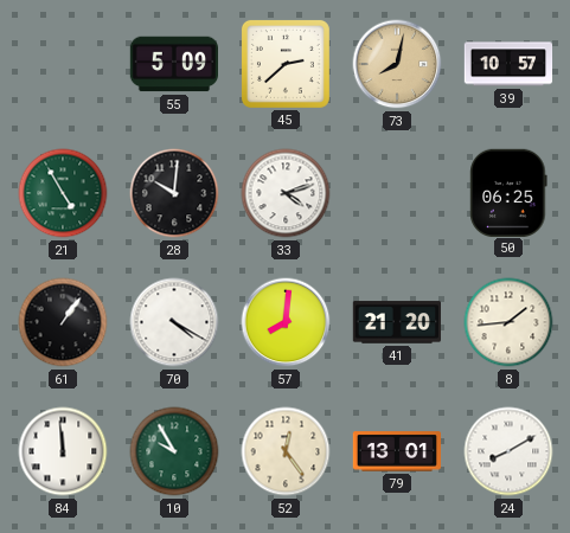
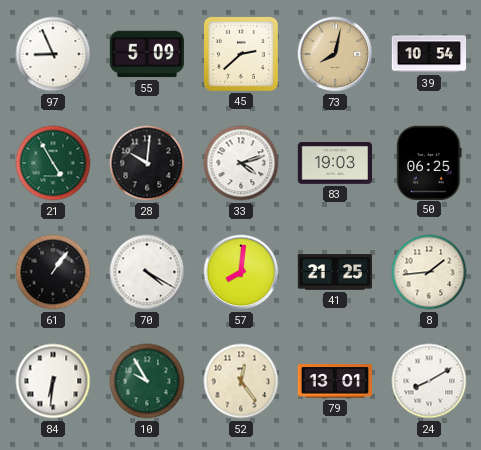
97: none -> 8:56 (53, 54)
39: 10:57 -> 10:54 (429, 54)
83: none -> 19:03 (335, 164)
41: 21:20 -> 21:25 (334, 272)
84: 11:59 -> 6:31 (53, 381)
